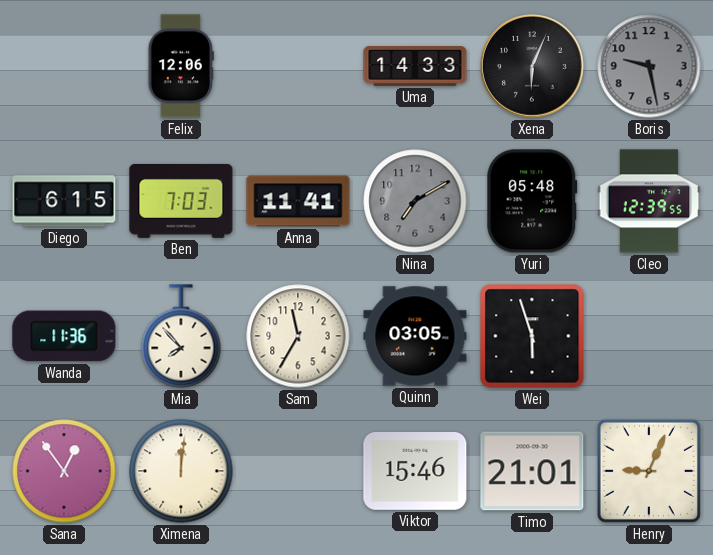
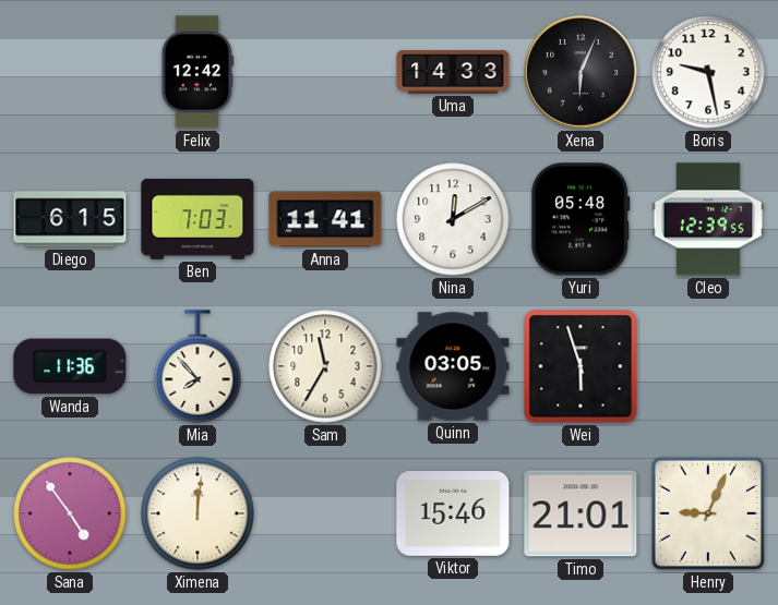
Felix: 12:06 -> 12:42 (198, 72)
Boris dial: grey -> white (708, 72)
Nina: 7:10 -> 12:10 (453, 219)
Nina dial: grey -> white (453, 219)
Sana: 12:54 -> 4:54 (70, 513)
